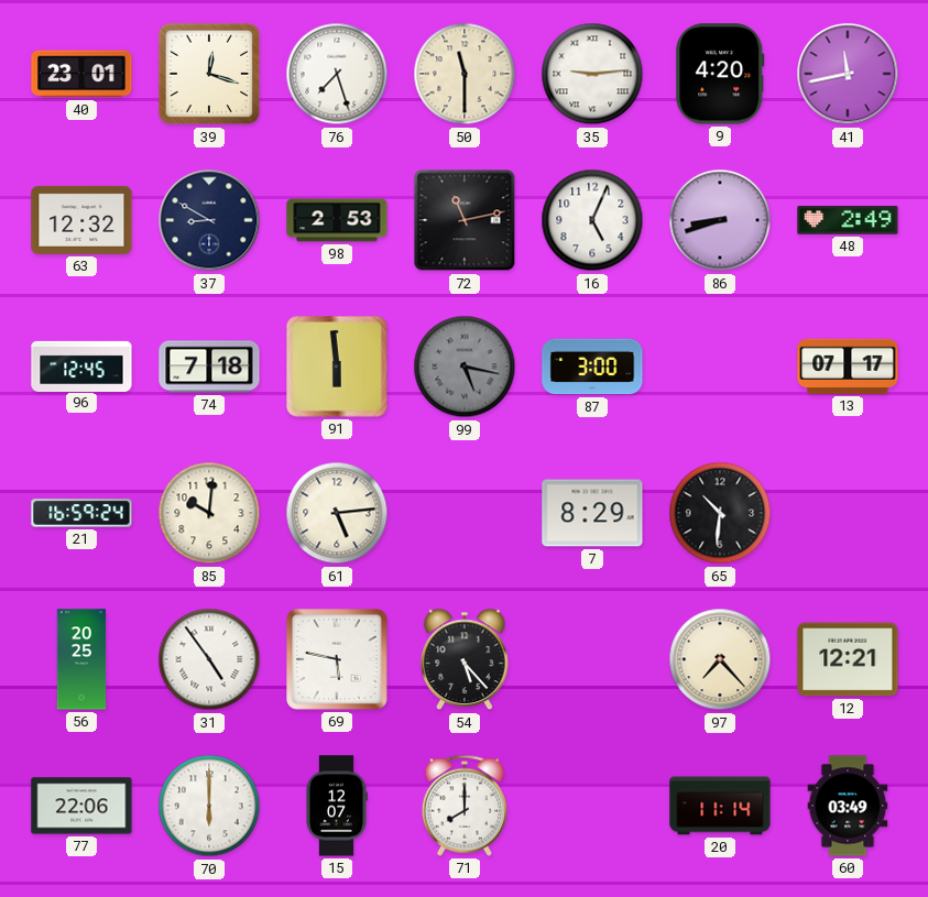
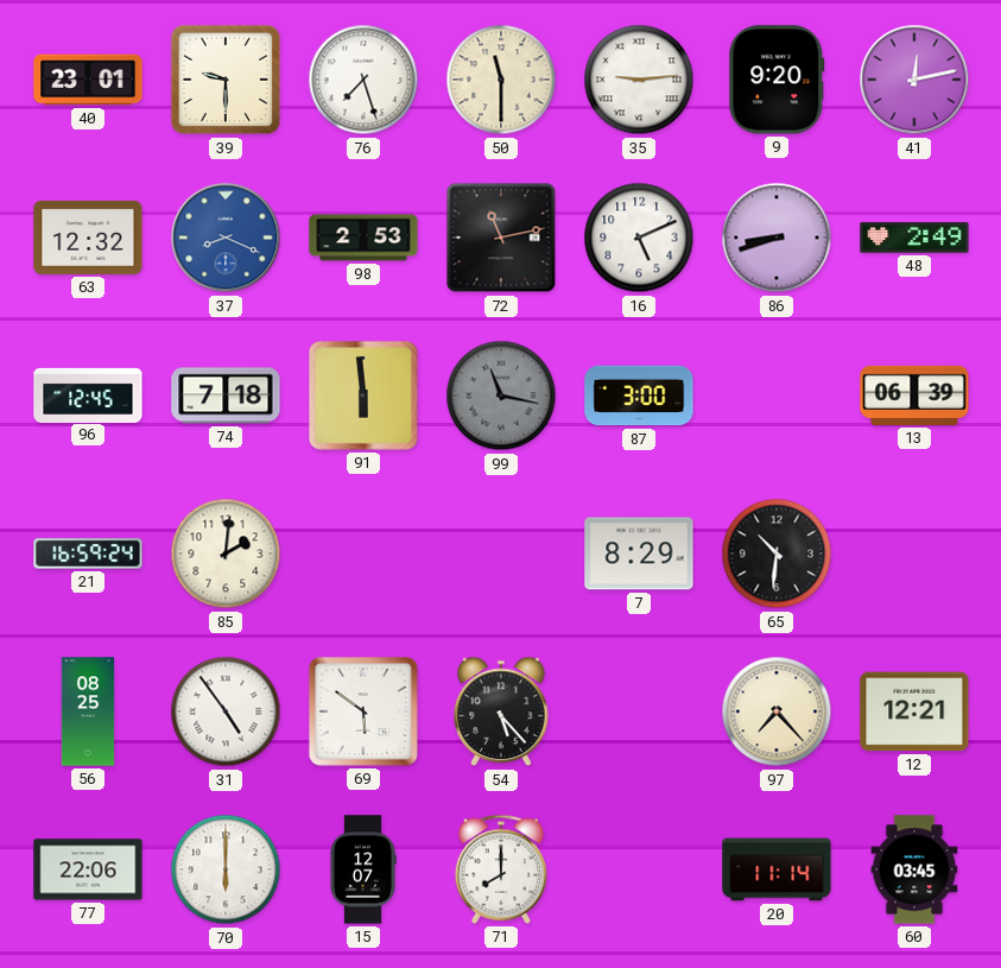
39: 12:18 -> 9:30 (226, 80)
9: 4:20 -> 9:20 (777, 80)
41: 11:43 -> 12:13 (914, 80)
37: 8:50 -> 8:19 (226, 238)
37 dial: navy -> blue (226, 238)
16: 5:04 -> 5:11 (639, 238)
99: 5:17 -> 11:17 (501, 396)
13: 07:17 -> 06:39 (914, 396)
85: 10:01 -> 2:01 (226, 553)
61: 5:14 -> none (337, 513)
56: 20:25 -> 08:25 (88, 711)
69: 5:47 -> 5:51 (365, 713)
60: 03:49 -> 03:45 (914, 869)
